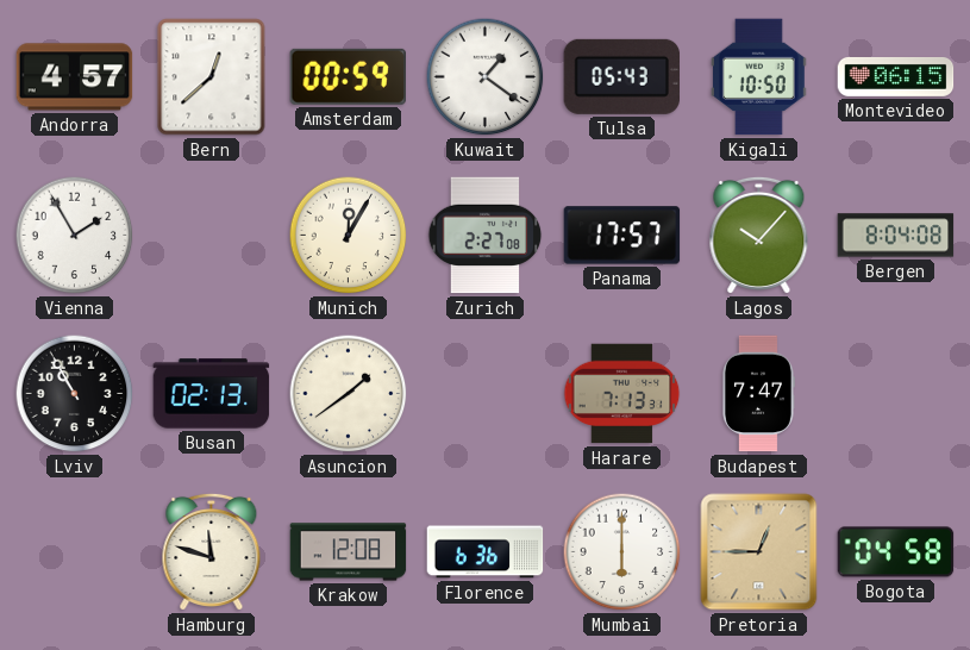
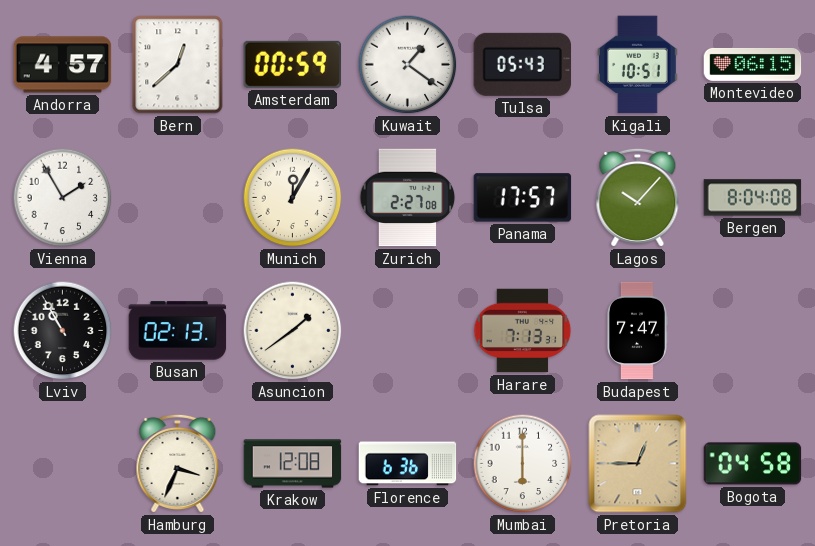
Kigali: 10:50 -> 10:51 (637, 65)
Hamburg: 11:48 -> 3:34 (178, 463)
